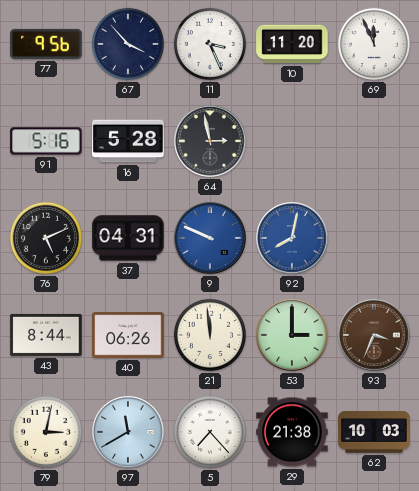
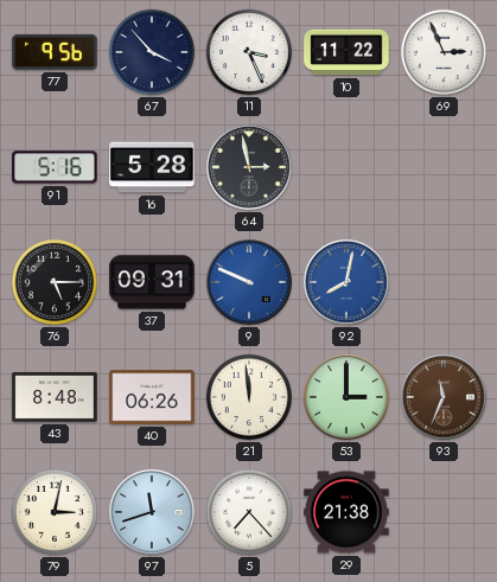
10: 11:20 -> 11:22 (346, 52)
69: 11:56 -> 2:56 (444, 52)
76: 5:11 -> 5:15 (55, 282)
37: 04:31 -> 09:31 (152, 282)
43: 8:44 -> 8:48 (55, 397)
93: 3:34 -> 11:34 (444, 397)
97: 11:40 -> 11:42 (152, 512)
62: 10:03 -> none (374, 432)
